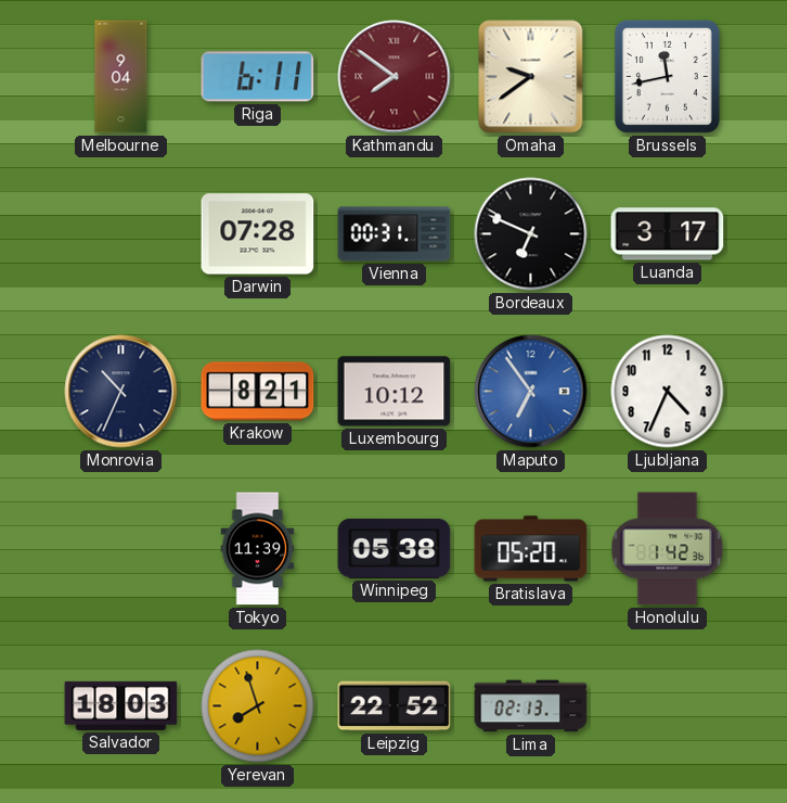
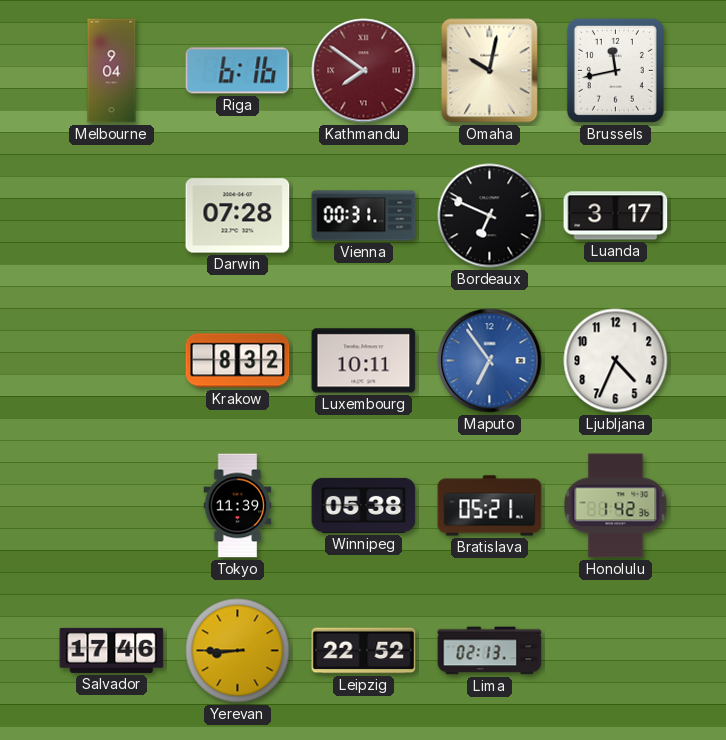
Riga: 6:11 -> 6:16 (238, 71)
Omaha: 9:39 -> 10:02 (490, 71)
Monrovia: 10:34 -> none (121, 392)
Krakow: 8:21 -> 8:32 (238, 361)
Luxembourg: 10:12 -> 10:11 (364, 361)
Bratislava: 05:20 -> 05:21 (490, 506)
Salvador: 18:03 -> 17:46 (112, 650)
Yerevan: 7:57 -> 8:45 (238, 651)
